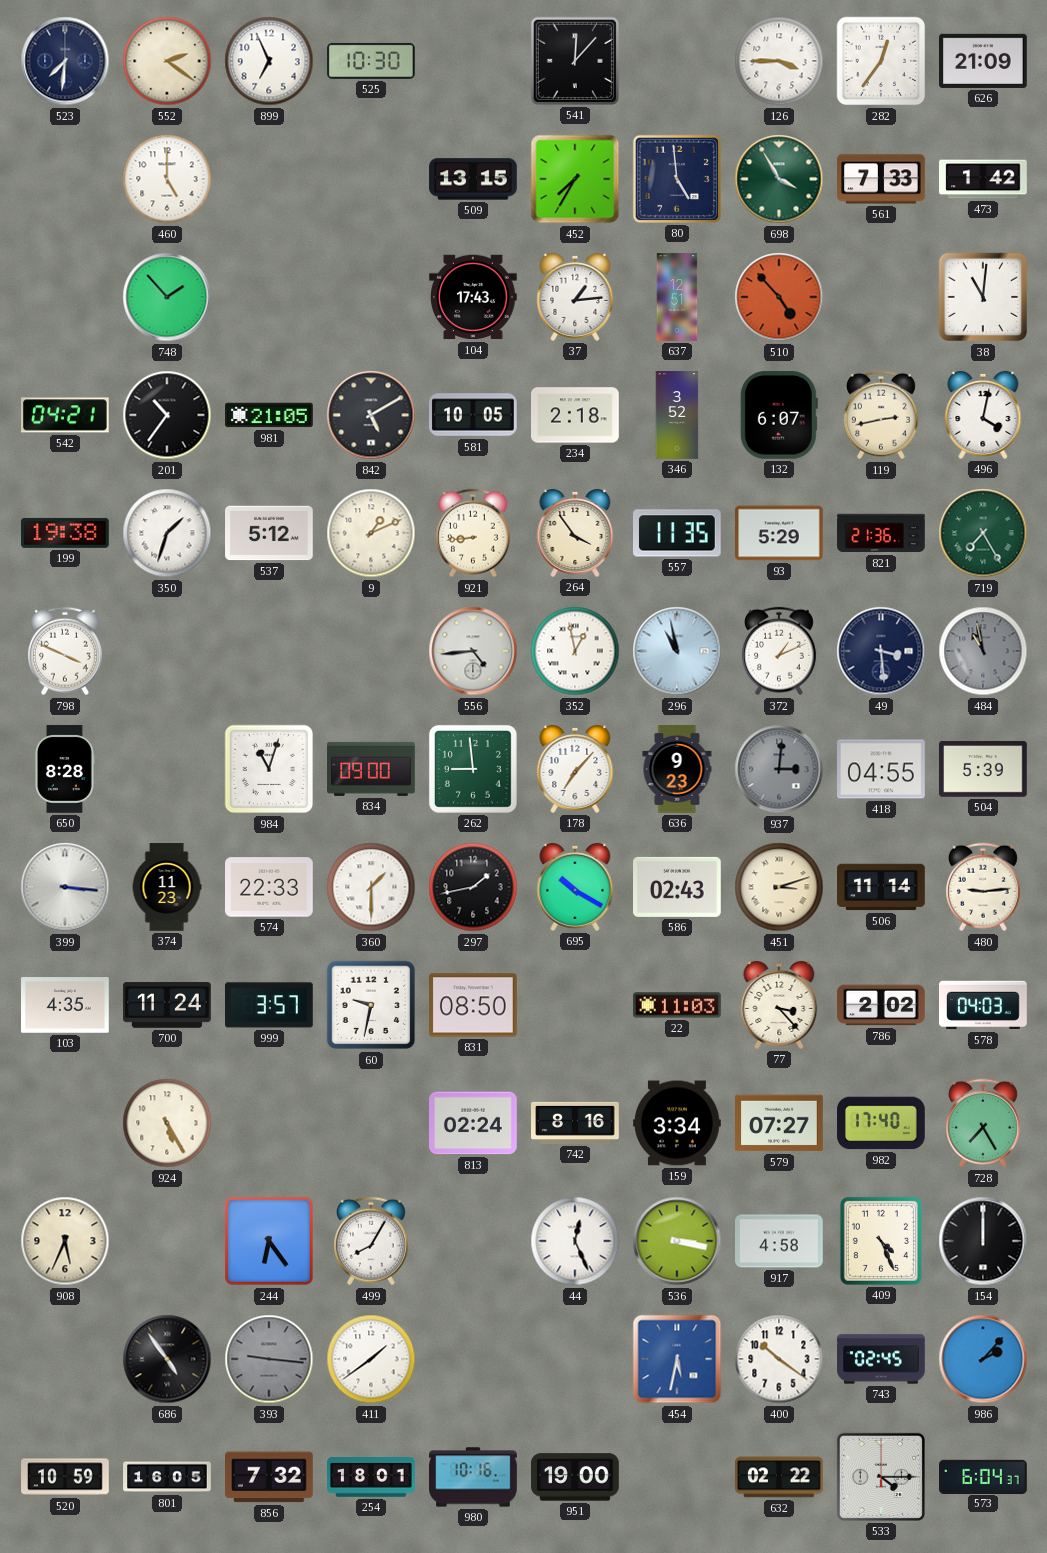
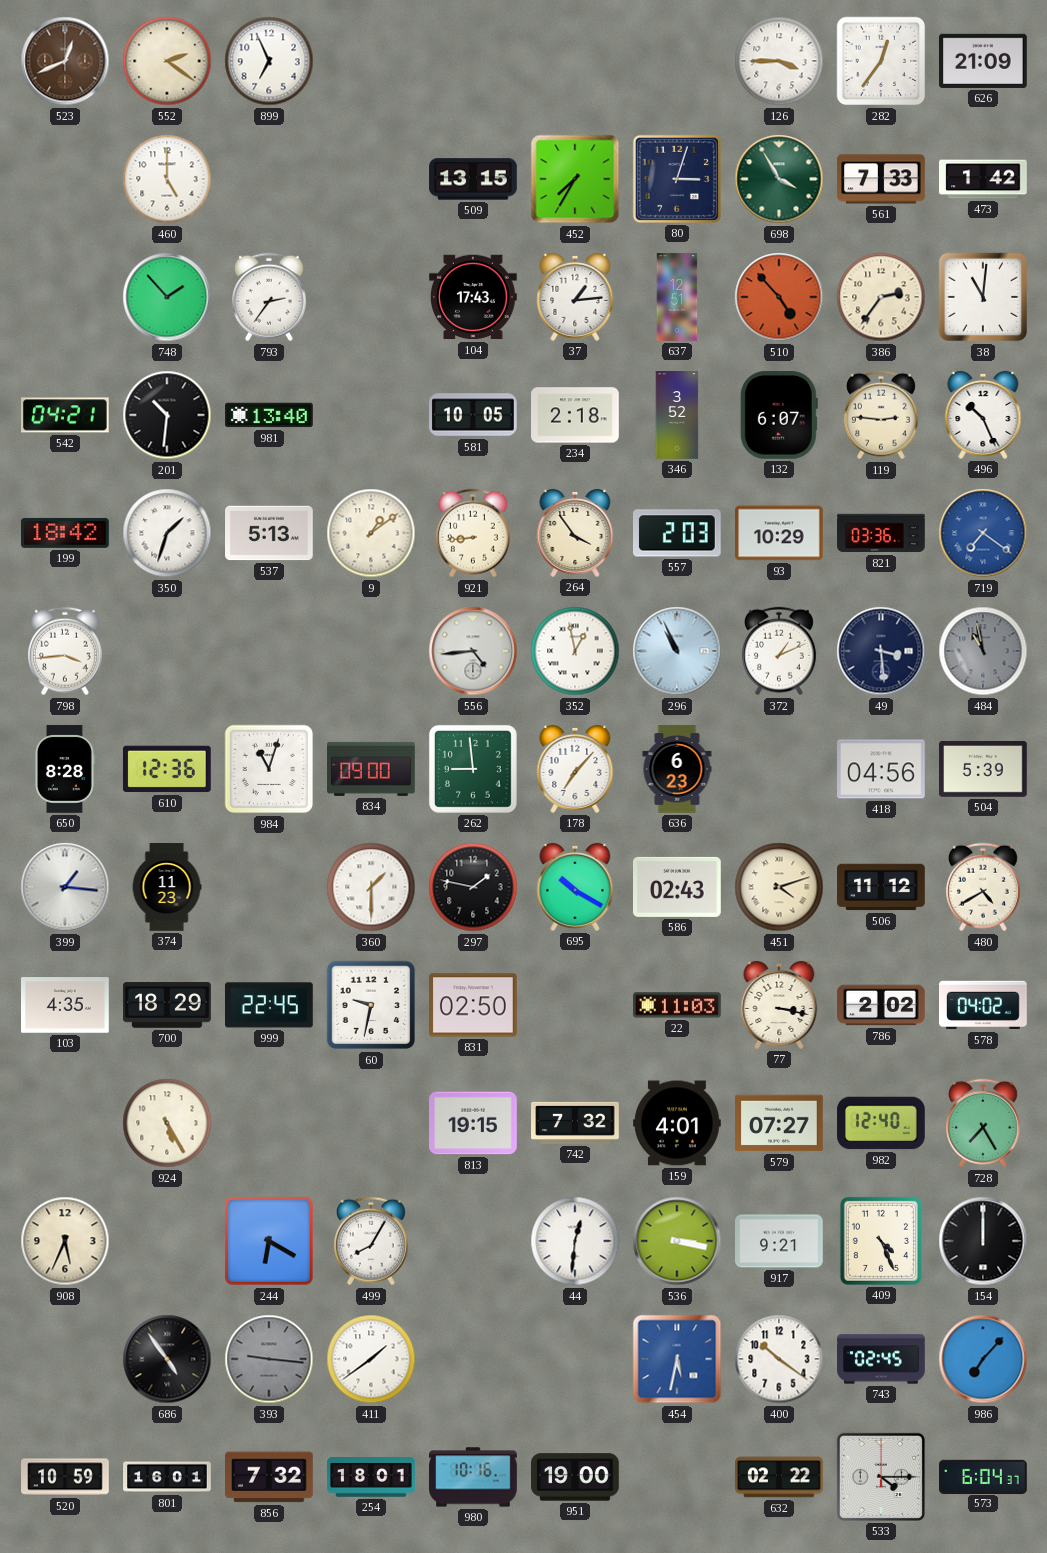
523: 7:31 -> 12:41 (65, 61)
523 dial: navy -> brown (65, 61)
525: 10:30 -> none (371, 61)
541: 12:07 -> none (575, 61)
80: 4:59 -> 3:03 (677, 179)
793: none -> 2:36 (269, 297)
386: none -> 2:36 (881, 297)
201: 10:36 -> 10:31 (167, 415)
981: 21:05 -> 13:40 (269, 415)
842: 5:10 -> none (371, 415)
119: 2:43 -> 2:46 (881, 415)
496: 4:02 -> 10:26 (983, 415)
199: 19:38 -> 18:42 (66, 533)
537: 5:12 -> 5:13 (269, 533)
9: 1:11 -> 1:09 (371, 533)
557: 11:35 -> 2:03 (678, 533)
93: 5:29 -> 10:29 (780, 533)
821: 21:36 -> 03:36 (881, 533)
719: 7:25 -> 7:21 (983, 533)
719 dial: green -> blue (983, 533)
798: 3:49 -> 3:44 (65, 651)
296: 10:58 -> 10:56 (677, 651)
610: none -> 12:36 (167, 769)
636: 9:23 -> 6:23 (677, 769)
937: 3:01 -> none (779, 769)
418: 04:55 -> 04:56 (882, 769)
399: 3:16 -> 1:16 (65, 887)
574: 22:33 -> none (270, 887)
297: 1:43 -> 1:47 (473, 887)
451: 3:12 -> 4:12 (779, 887)
506: 11:14 -> 11:12 (881, 887)
480: 9:14 -> 4:40 (983, 887)
700: 11:24 -> 18:29 (167, 1005)
999: 3:57 -> 22:45 (270, 1005)
831: 08:50 -> 02:50 (474, 1005)
77: 3:23 -> 3:17 (779, 1005)
578: 04:03 -> 04:02 (983, 1005)
813: 02:24 -> 19:15 (474, 1123)
742: 8:16 -> 7:32 (575, 1123)
159: 3:34 -> 4:01 (677, 1123)
982: 17:40 -> 12:40 (881, 1123)
244: 6:24 -> 6:20 (269, 1241)
44: 12:26 -> 12:31 (575, 1241)
917: 4:58 -> 9:21 (780, 1241)
986: 2:07 -> 7:07 (983, 1359)
801: 16:05 -> 16:01 (167, 1477)
